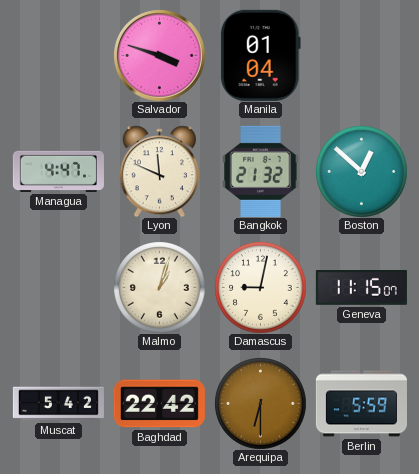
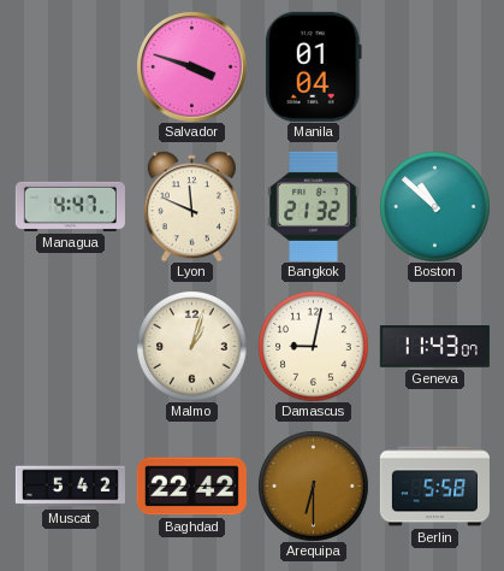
Boston: 12:52 -> 10:52 (434, 206)
Geneva: 11:15 -> 11:43 (434, 347)
Berlin: 5:59 -> 5:58 (434, 487)
